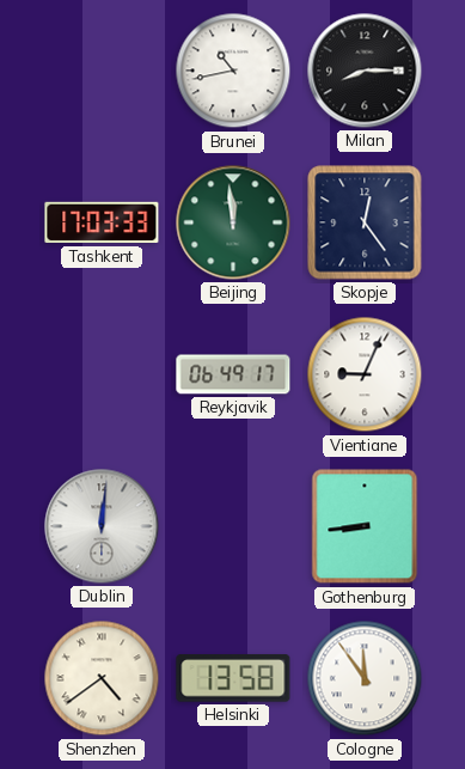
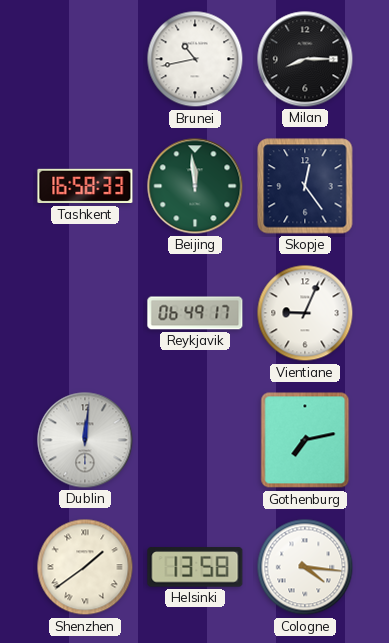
Tashkent: 17:03 -> 16:58 (85, 186)
Gothenburg: 8:44 -> 7:13 (305, 440)
Shenzhen: 4:39 -> 1:39 (85, 567)
Cologne: 11:54 -> 4:16 (305, 567)
